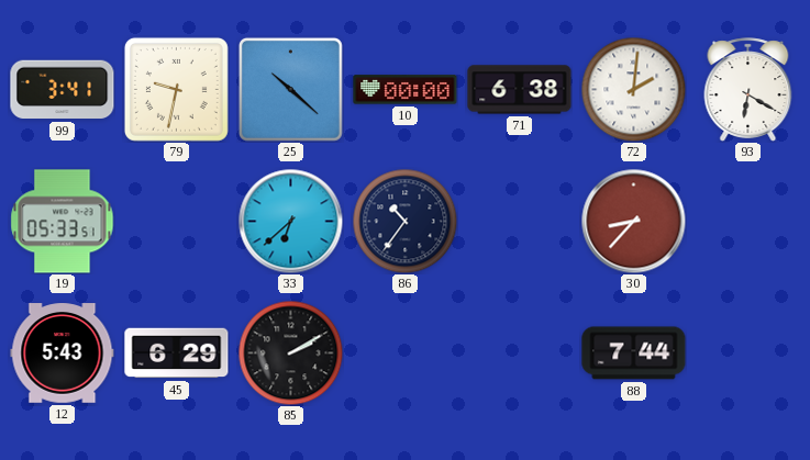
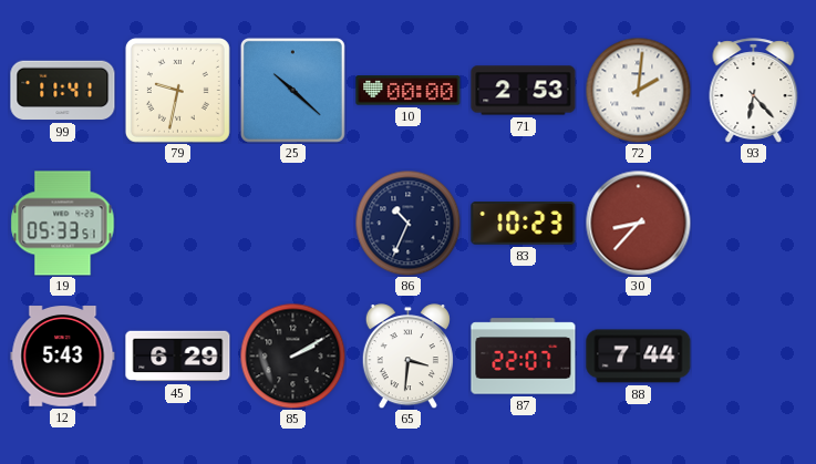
99: 3:41 -> 11:41 (63, 91)
71: 6:38 -> 2:53 (524, 91)
93: 6:20 -> 6:23 (754, 91)
33: 6:38 -> none (290, 221)
86: 10:36 -> 10:34 (407, 223)
83: none -> 10:23 (524, 224)
65: none -> 3:31 (407, 357)
87: none -> 22:07 (524, 357)
